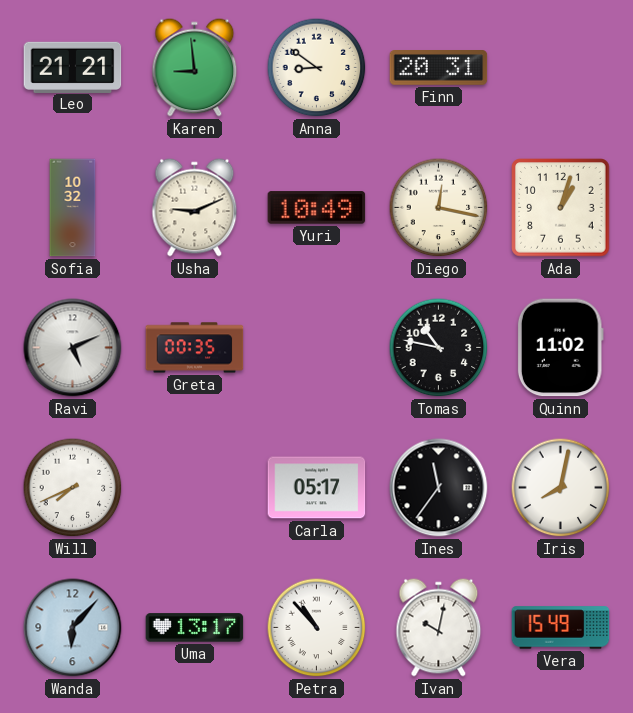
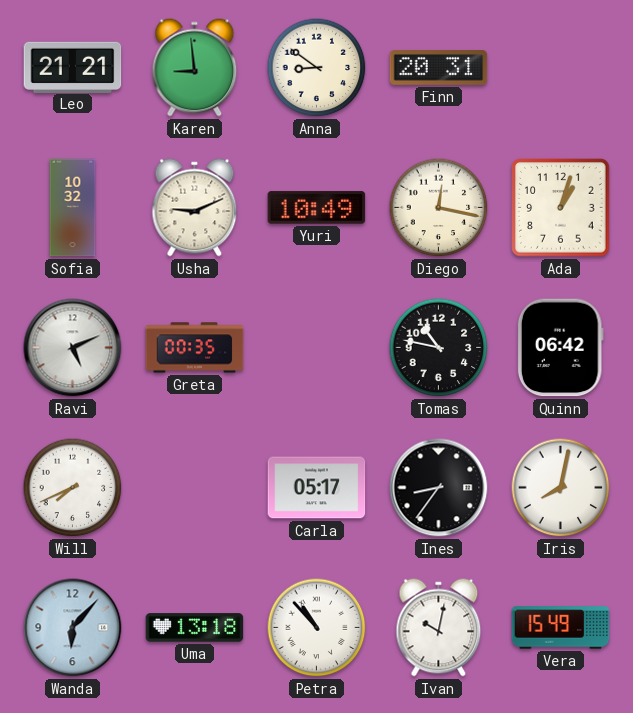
Quinn: 11:02 -> 06:42 (560, 348)
Ines: 11:36 -> 8:36 (439, 488)
Uma: 13:17 -> 13:18 (195, 628)
